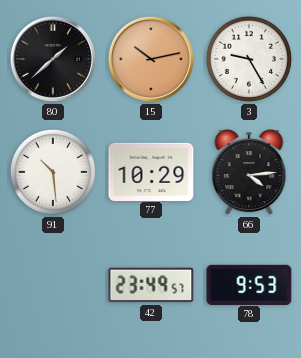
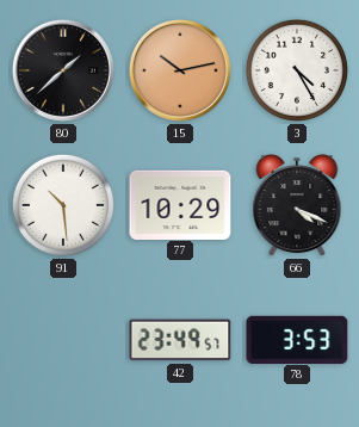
3: 9:25 -> 4:25 (297, 70)
66: 4:14 -> 4:19 (297, 206)
78: 9:53 -> 3:53 (297, 339)
